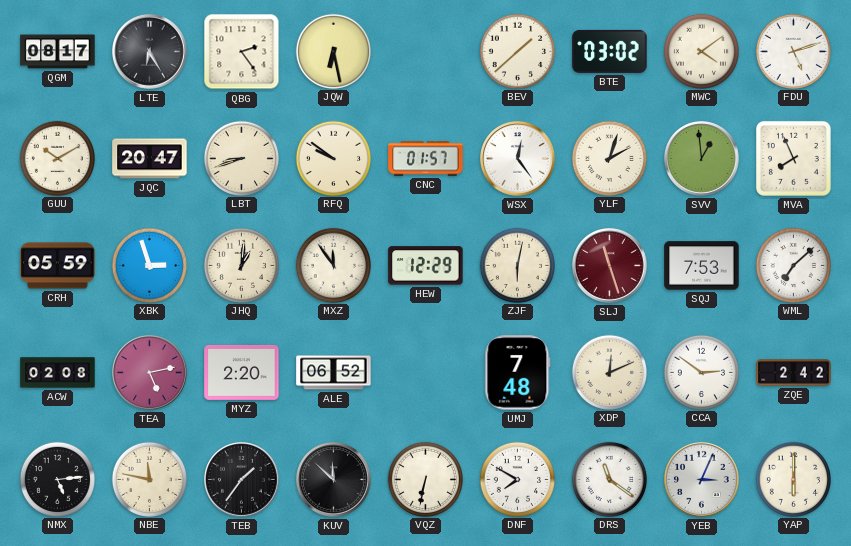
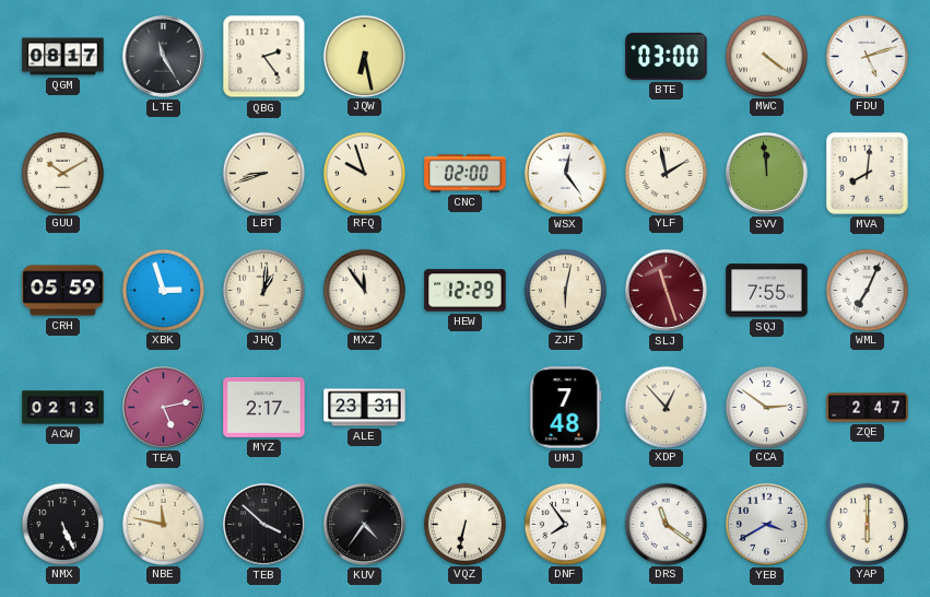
LTE: 6:25 -> 11:25 (164, 57)
BEV: 1:38 -> none (517, 51)
BTE: 03:02 -> 03:00 (667, 56)
MWC: 4:09 -> 4:21 (766, 56)
JQC: 20:47 -> none (150, 159)
RFQ: 9:51 -> 9:57 (364, 173)
CNC: 01:57 -> 02:00 (466, 174)
YLF: 2:03 -> 1:58 (666, 173)
SVV: 12:59 -> 11:59 (767, 174)
MVA: 7:56 -> 8:01 (867, 173)
SQJ: 7:53 -> 7:55 (767, 291)
WML: 7:08 -> 7:04 (867, 290)
ACW: 02:08 -> 02:13 (63, 408)
MYZ: 2:20 -> 2:17 (264, 407)
ALE: 06:52 -> 23:31 (365, 408)
XDP: 12:11 -> 12:53 (666, 407)
ZQE: 2:42 -> 2:47 (868, 408)
NMX: 5:14 -> 5:26 (62, 524)
TEB: 1:36 -> 3:52 (264, 525)
KUV: 11:52 -> 4:36 (365, 525)
DNF: 7:50 -> 7:54 (565, 524)
YEB: 3:04 -> 3:40 (767, 525)
